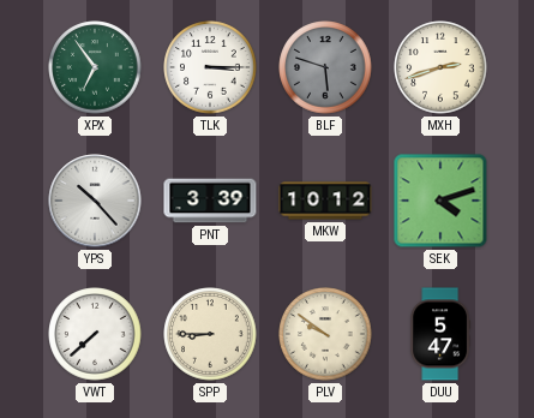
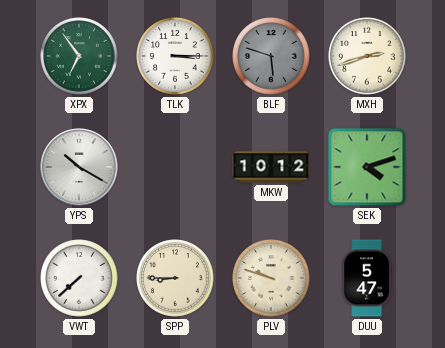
YPS: 10:23 -> 10:20 (79, 167)
PNT: 3:39 -> none (210, 201)
PLV: 9:51 -> 9:48 (271, 278)
